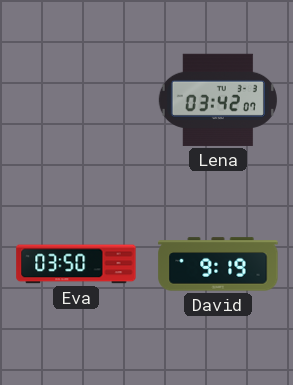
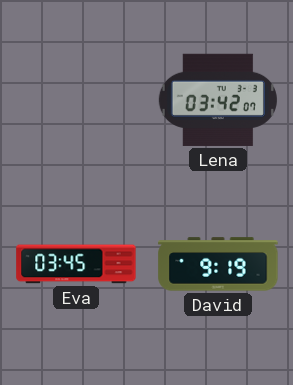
Eva: 03:50 -> 03:45 (76, 264)
